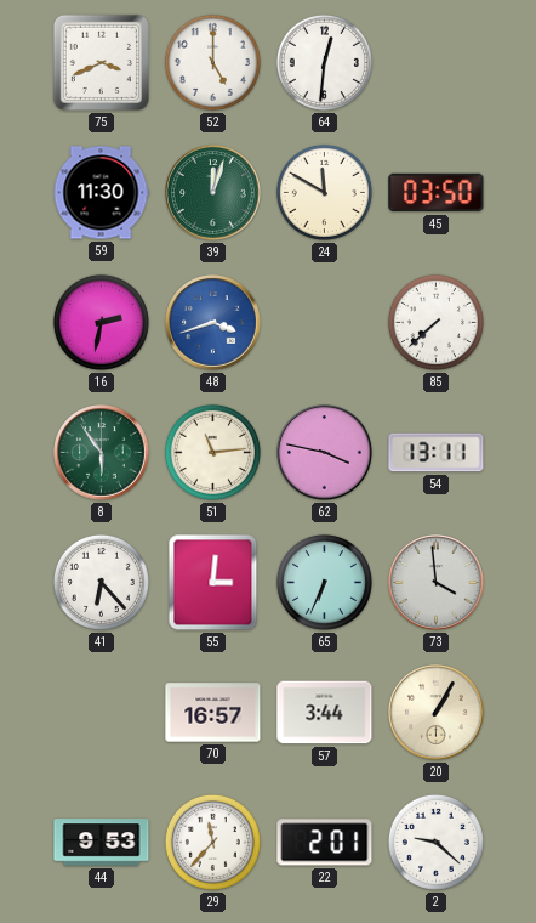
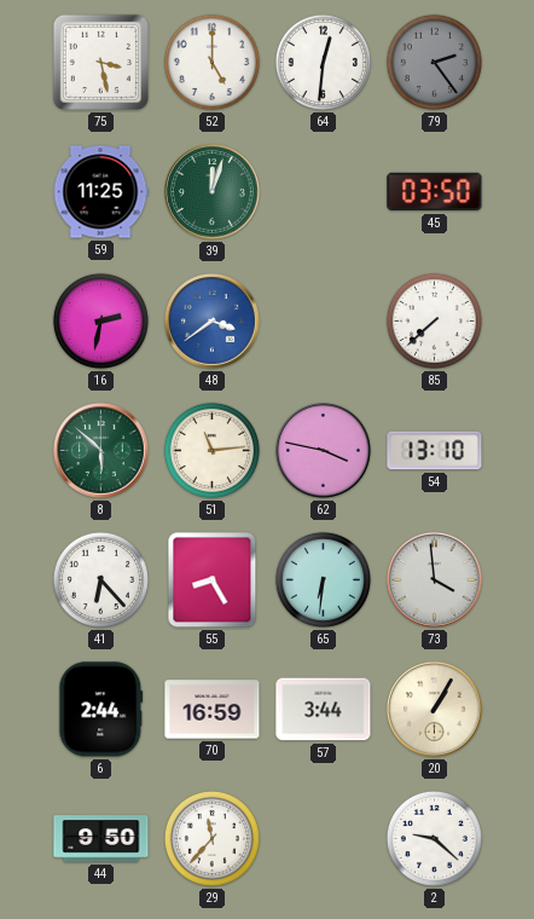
75: 3:41 -> 3:28 (100, 62)
79: none -> 2:24 (434, 62)
59: 11:30 -> 11:25 (100, 192)
24: 11:50 -> none (324, 192)
48: 3:42 -> 3:39 (213, 322)
8: 5:54 -> 5:52 (101, 451)
54: 13:11 -> 13:10 (435, 451)
55: 3:01 -> 8:25 (213, 580)
65: 6:34 -> 6:31 (323, 579)
6: none -> 2:44 (101, 710)
70: 16:57 -> 16:59 (213, 710)
44: 9:53 -> 9:50 (101, 839)
22: 2:01 -> none (325, 843)
